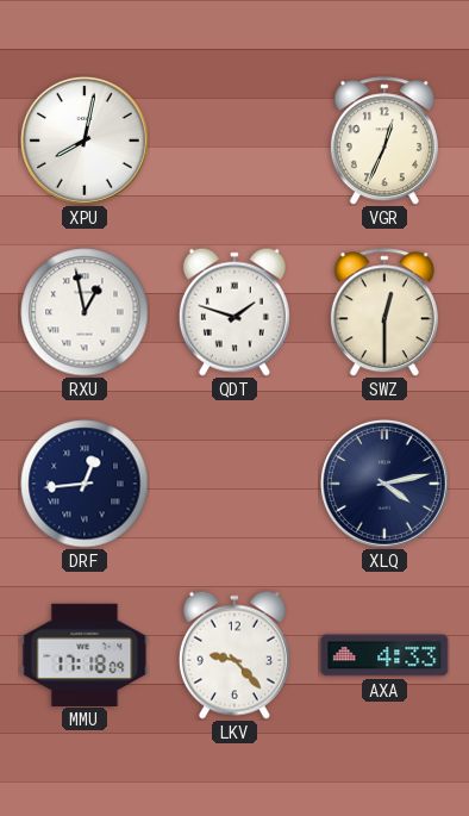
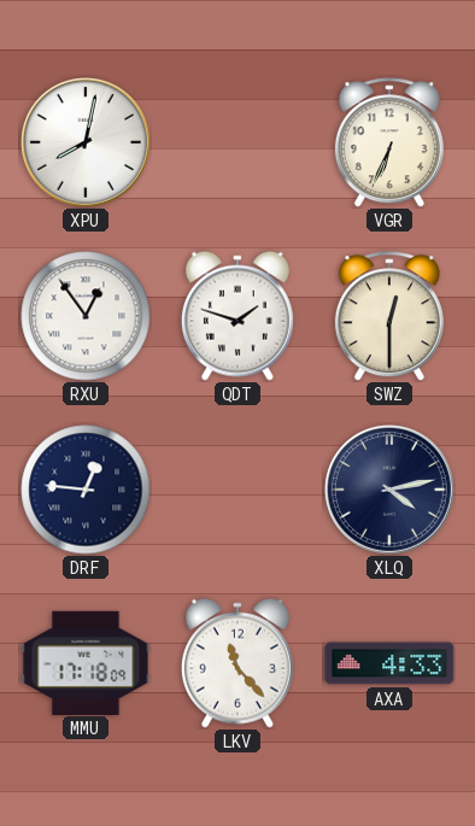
VGR: 12:34 -> 6:34 (389, 142)
RXU: 12:58 -> 12:54 (86, 316)
DRF: 12:44 -> 12:46 (86, 490)
LKV: 9:23 -> 11:23 (237, 663)
